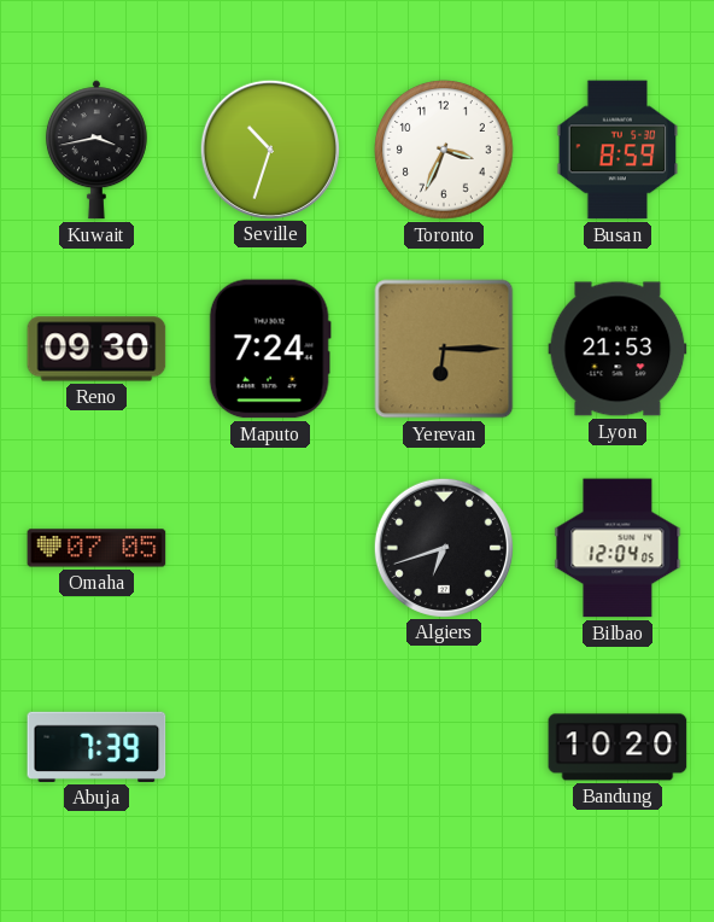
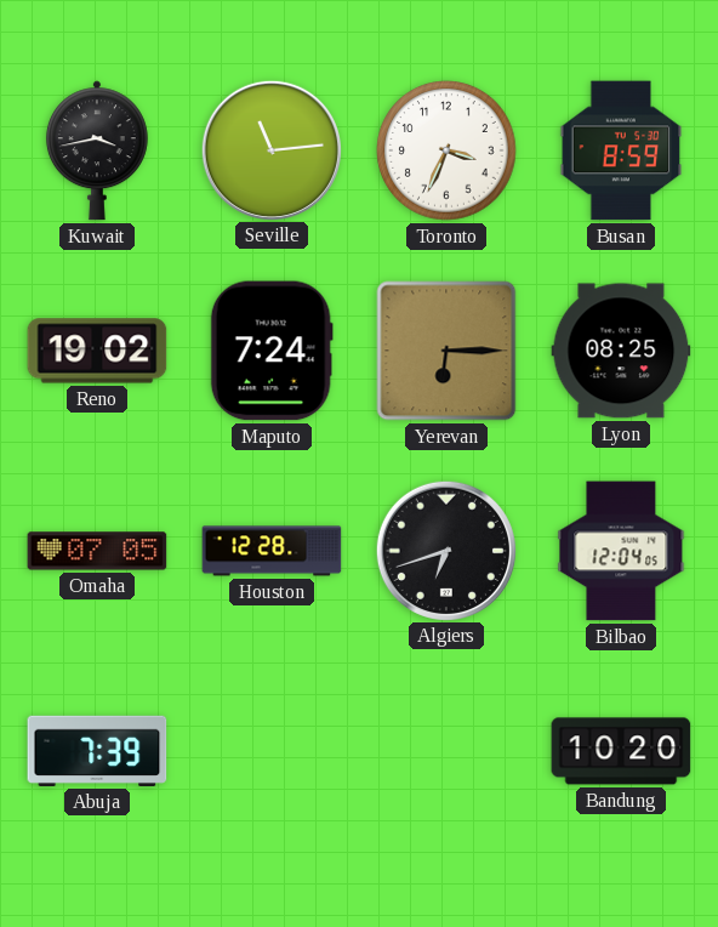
Seville: 10:33 -> 11:14 (270, 149)
Reno: 09:30 -> 19:02 (97, 351)
Lyon: 21:53 -> 08:25 (621, 351)
Houston: none -> 12:28 (272, 551)
